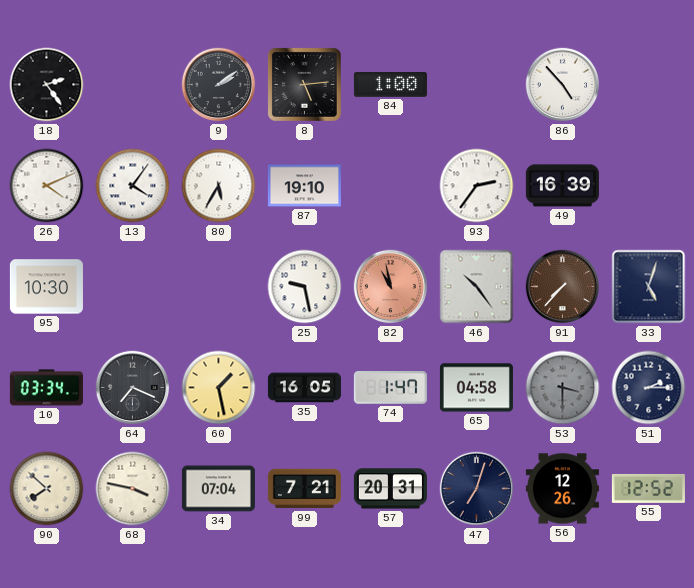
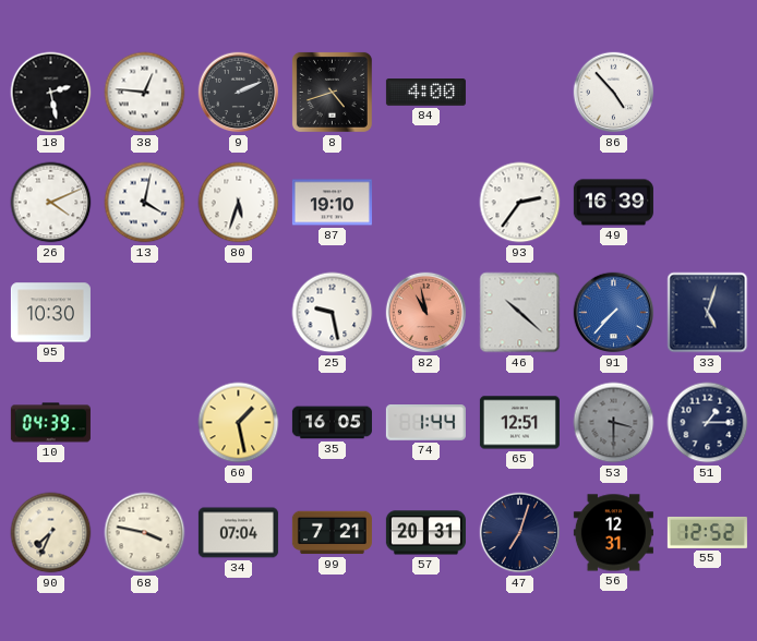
18: 2:24 -> 2:28 (51, 93)
38: none -> 12:46 (145, 93)
9: 2:09 -> 2:11 (239, 93)
8: 5:14 -> 4:42 (332, 92)
84: 1:00 -> 4:00 (425, 93)
13: 4:06 -> 4:02 (145, 203)
80: 5:35 -> 5:33 (239, 203)
46: 10:24 -> 10:22 (520, 313)
91 dial: brown -> blue (614, 313)
10: 03:34 -> 04:39 (50, 423)
64: 7:19 -> none (133, 388)
74: 1:47 -> 1:44 (425, 423)
65: 04:58 -> 12:51 (519, 423)
51: 2:15 -> 1:15 (708, 423)
90: 7:52 -> 7:34 (51, 533)
56: 12:26 -> 12:31 (613, 533)
